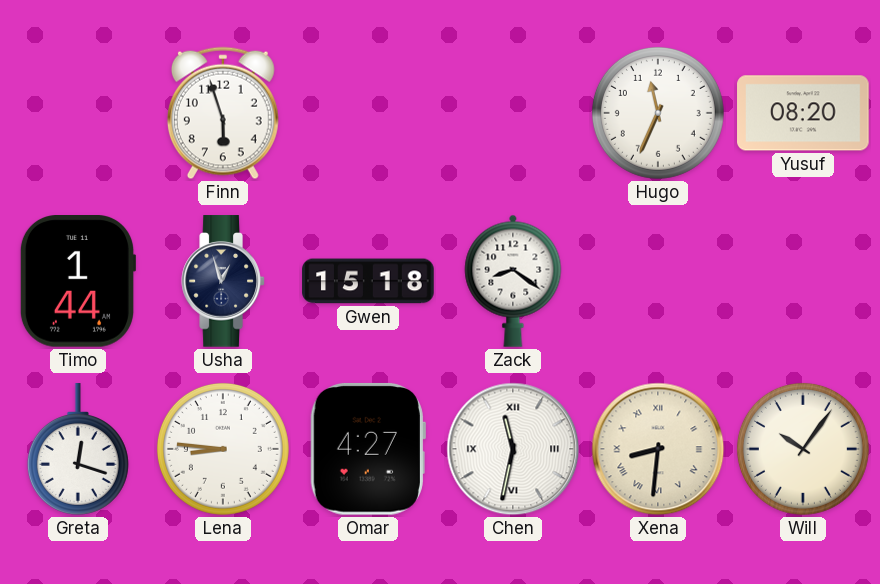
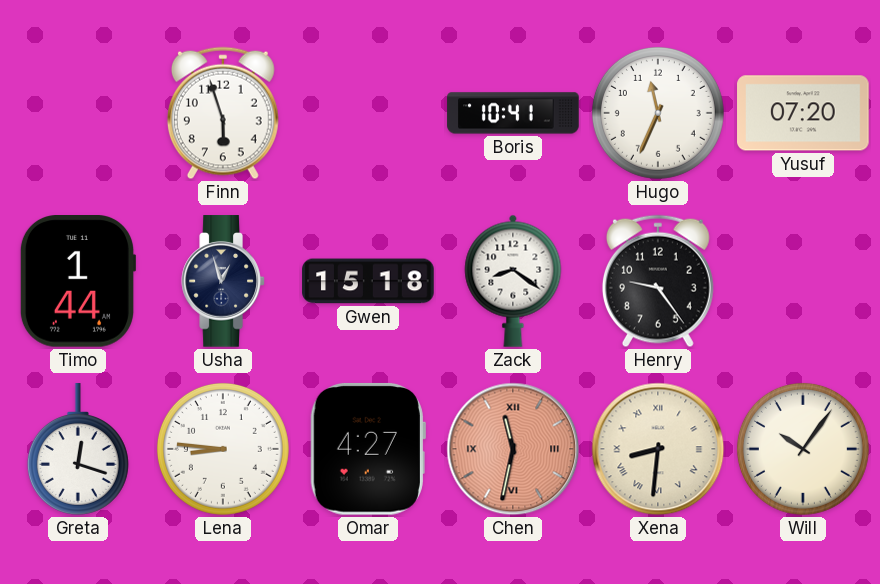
Boris: none -> 10:41 (513, 113)
Yusuf: 08:20 -> 07:20 (803, 113)
Henry: none -> 9:24 (658, 281)
Chen dial: white -> salmon (513, 449)
